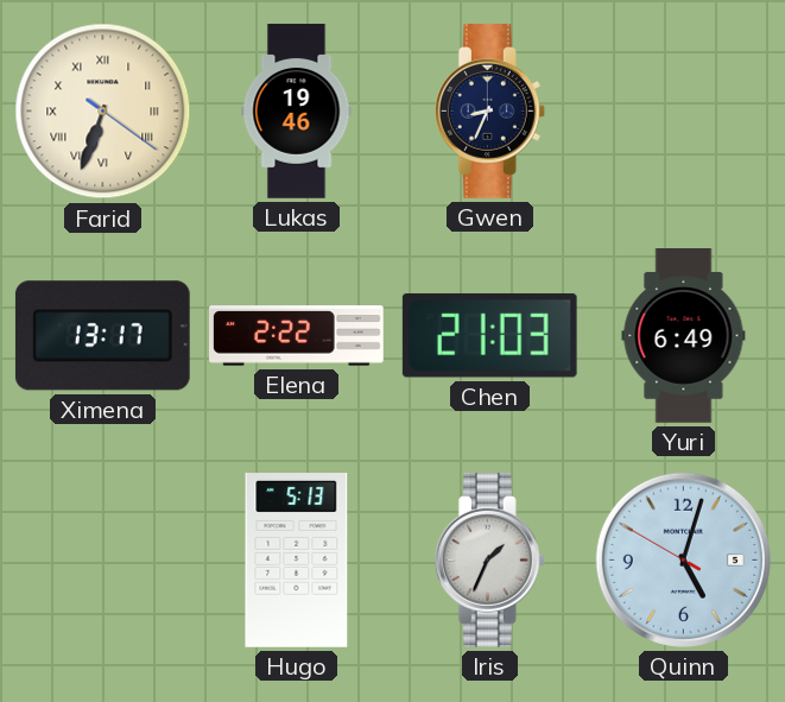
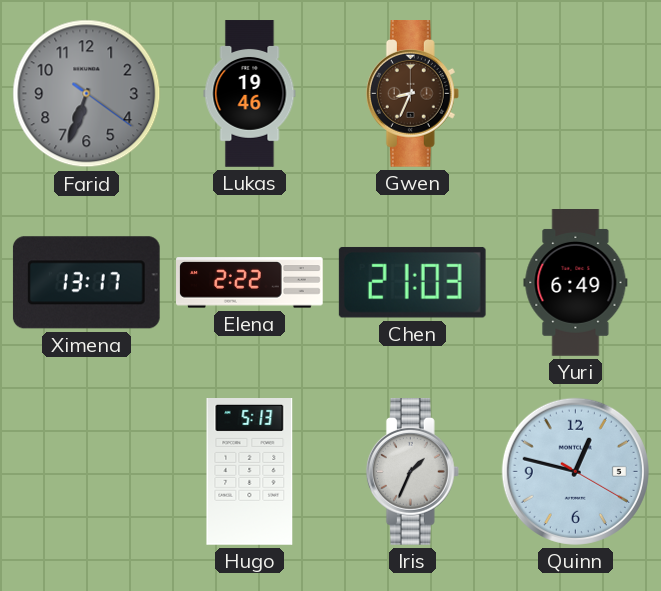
Farid dial: cream -> grey (87, 94)
Farid numerals: Roman -> Arabic (87, 94)
Gwen dial: navy -> brown (412, 94)
Quinn: 5:02 -> 12:47 (575, 471)
